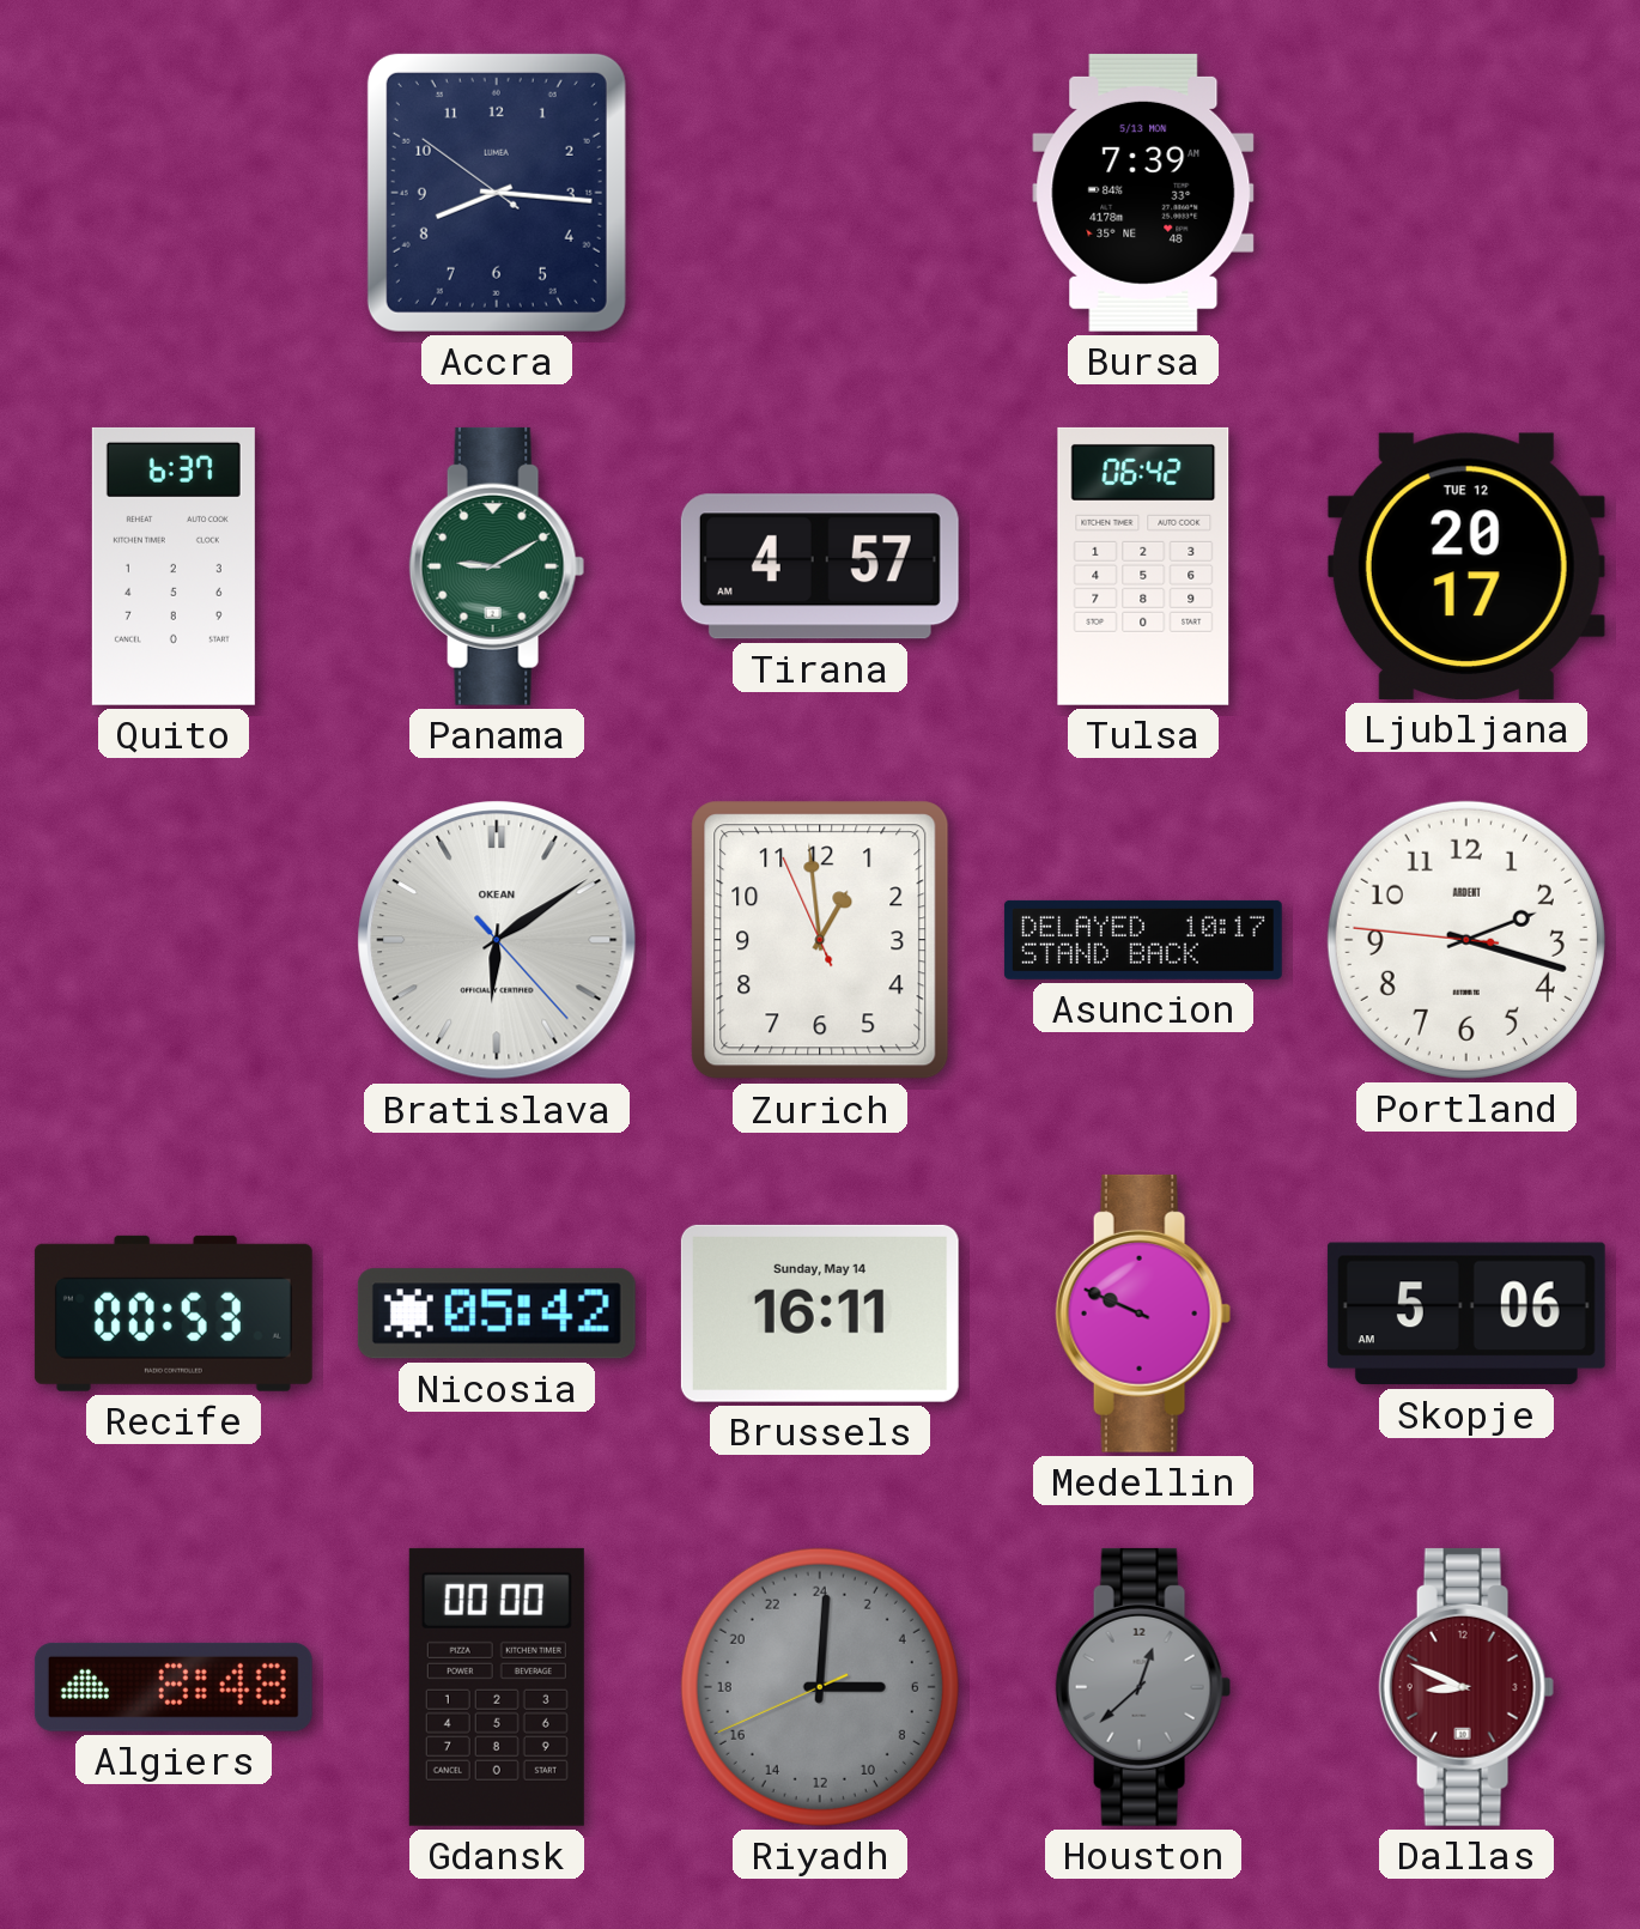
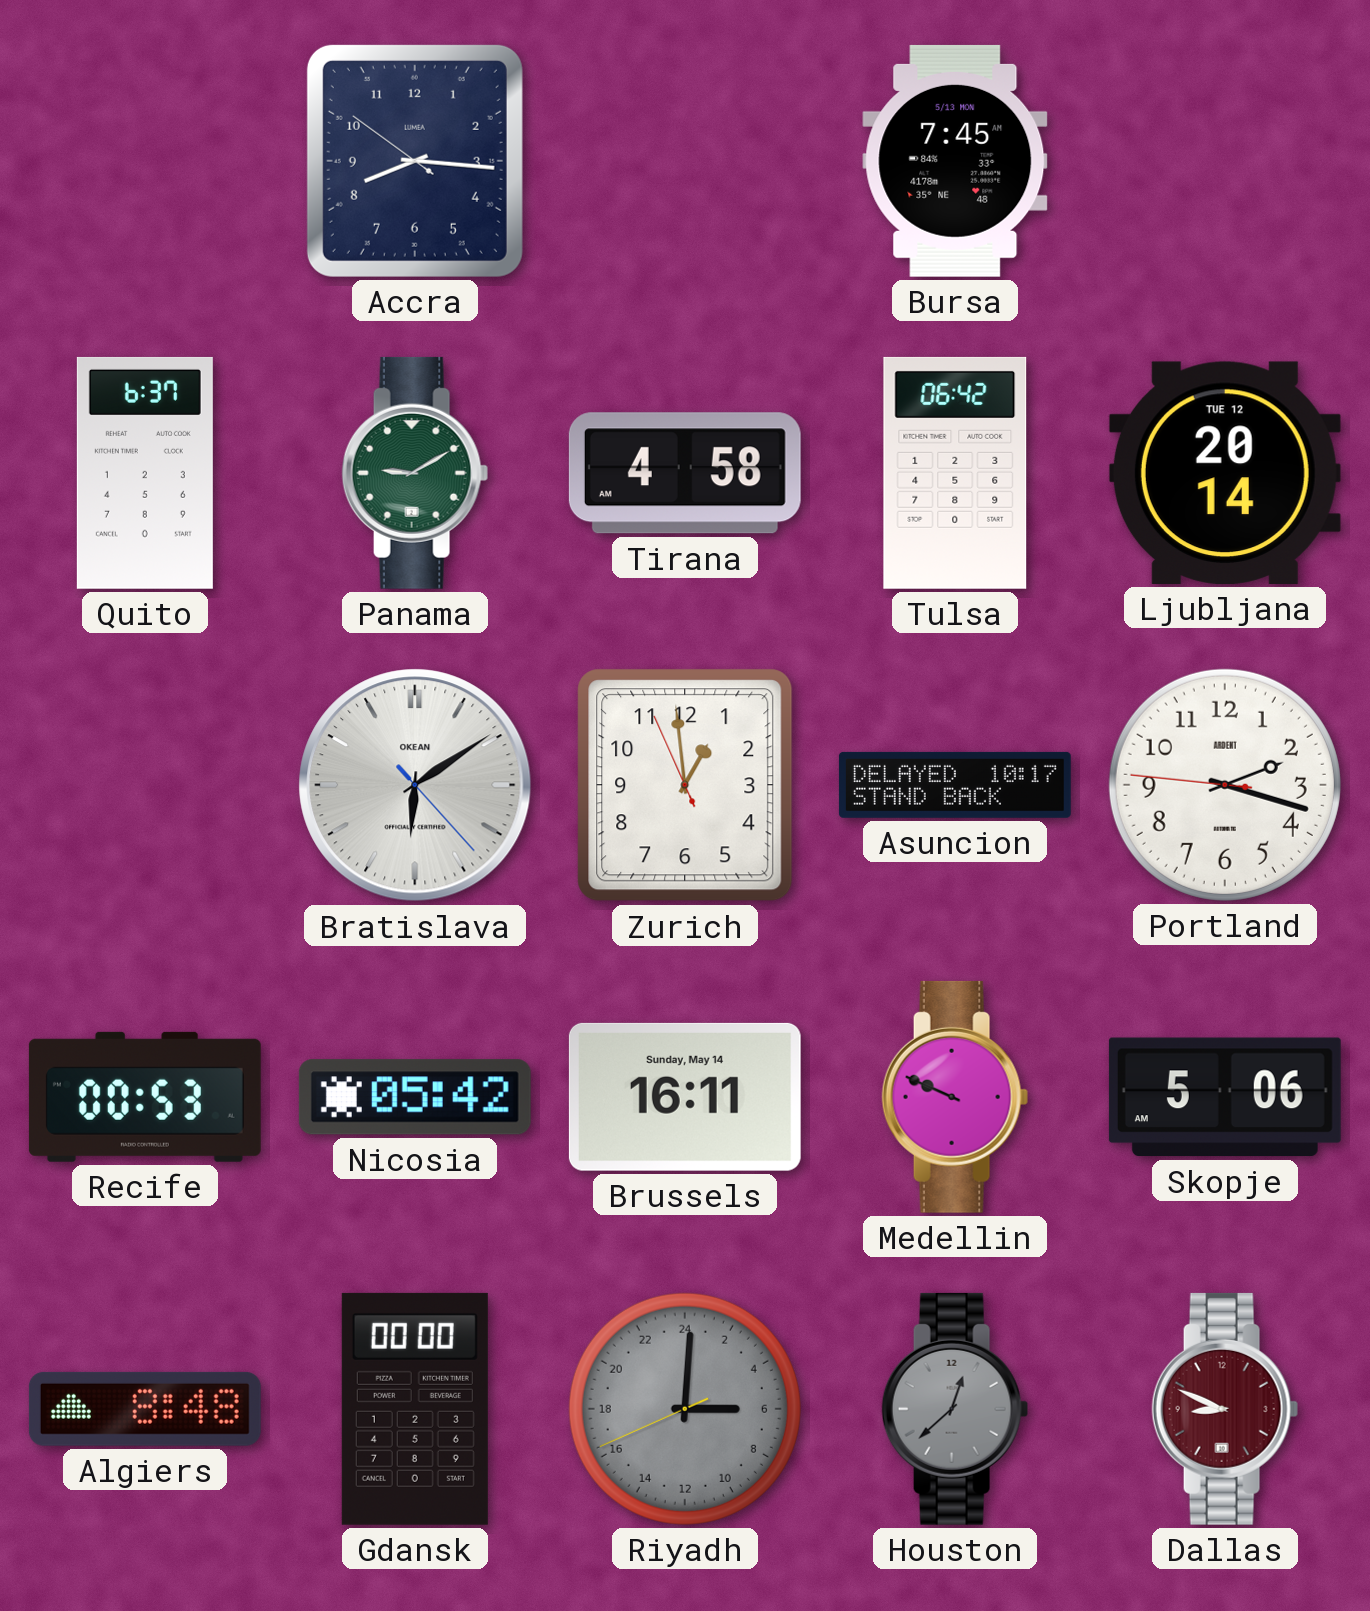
Bursa: 7:39 -> 7:45 (955, 161)
Tirana: 4:57 -> 4:58 (685, 473)
Ljubljana: 20:17 -> 20:14 (1225, 473)
